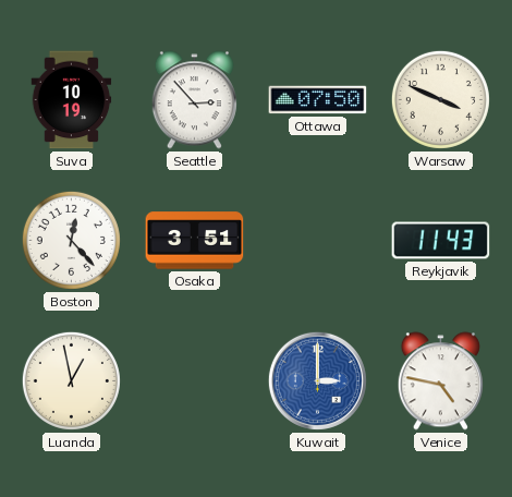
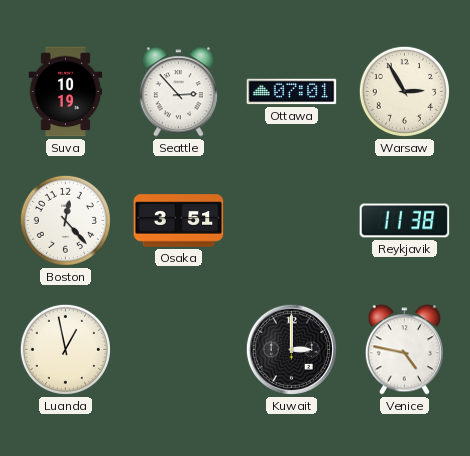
Ottawa: 07:50 -> 07:01 (292, 92)
Warsaw: 3:49 -> 2:55 (404, 91)
Reykjavik: 11:43 -> 11:38 (405, 221)
Kuwait dial: blue -> black (291, 349)
